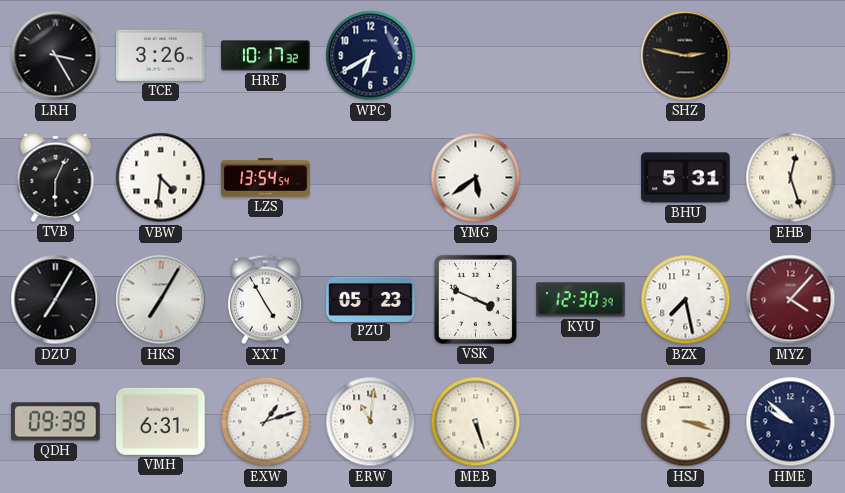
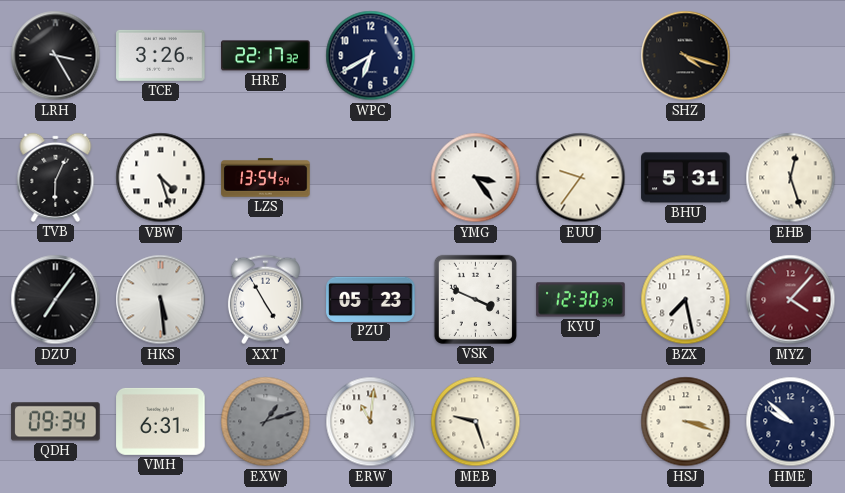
HRE: 10:17 -> 22:17 (266, 56)
SHZ: 2:47 -> 4:18 (686, 56)
VBW: 4:31 -> 4:27 (161, 178)
YMG: 5:39 -> 3:24 (476, 178)
EUU: none -> 9:36 (581, 178)
DZU: 7:05 -> 7:06 (56, 300)
HKS: 7:05 -> 5:29 (161, 300)
QDH: 09:39 -> 09:34 (56, 422)
EXW dial: white -> grey (266, 422)
MEB: 5:27 -> 9:27 (476, 422)
